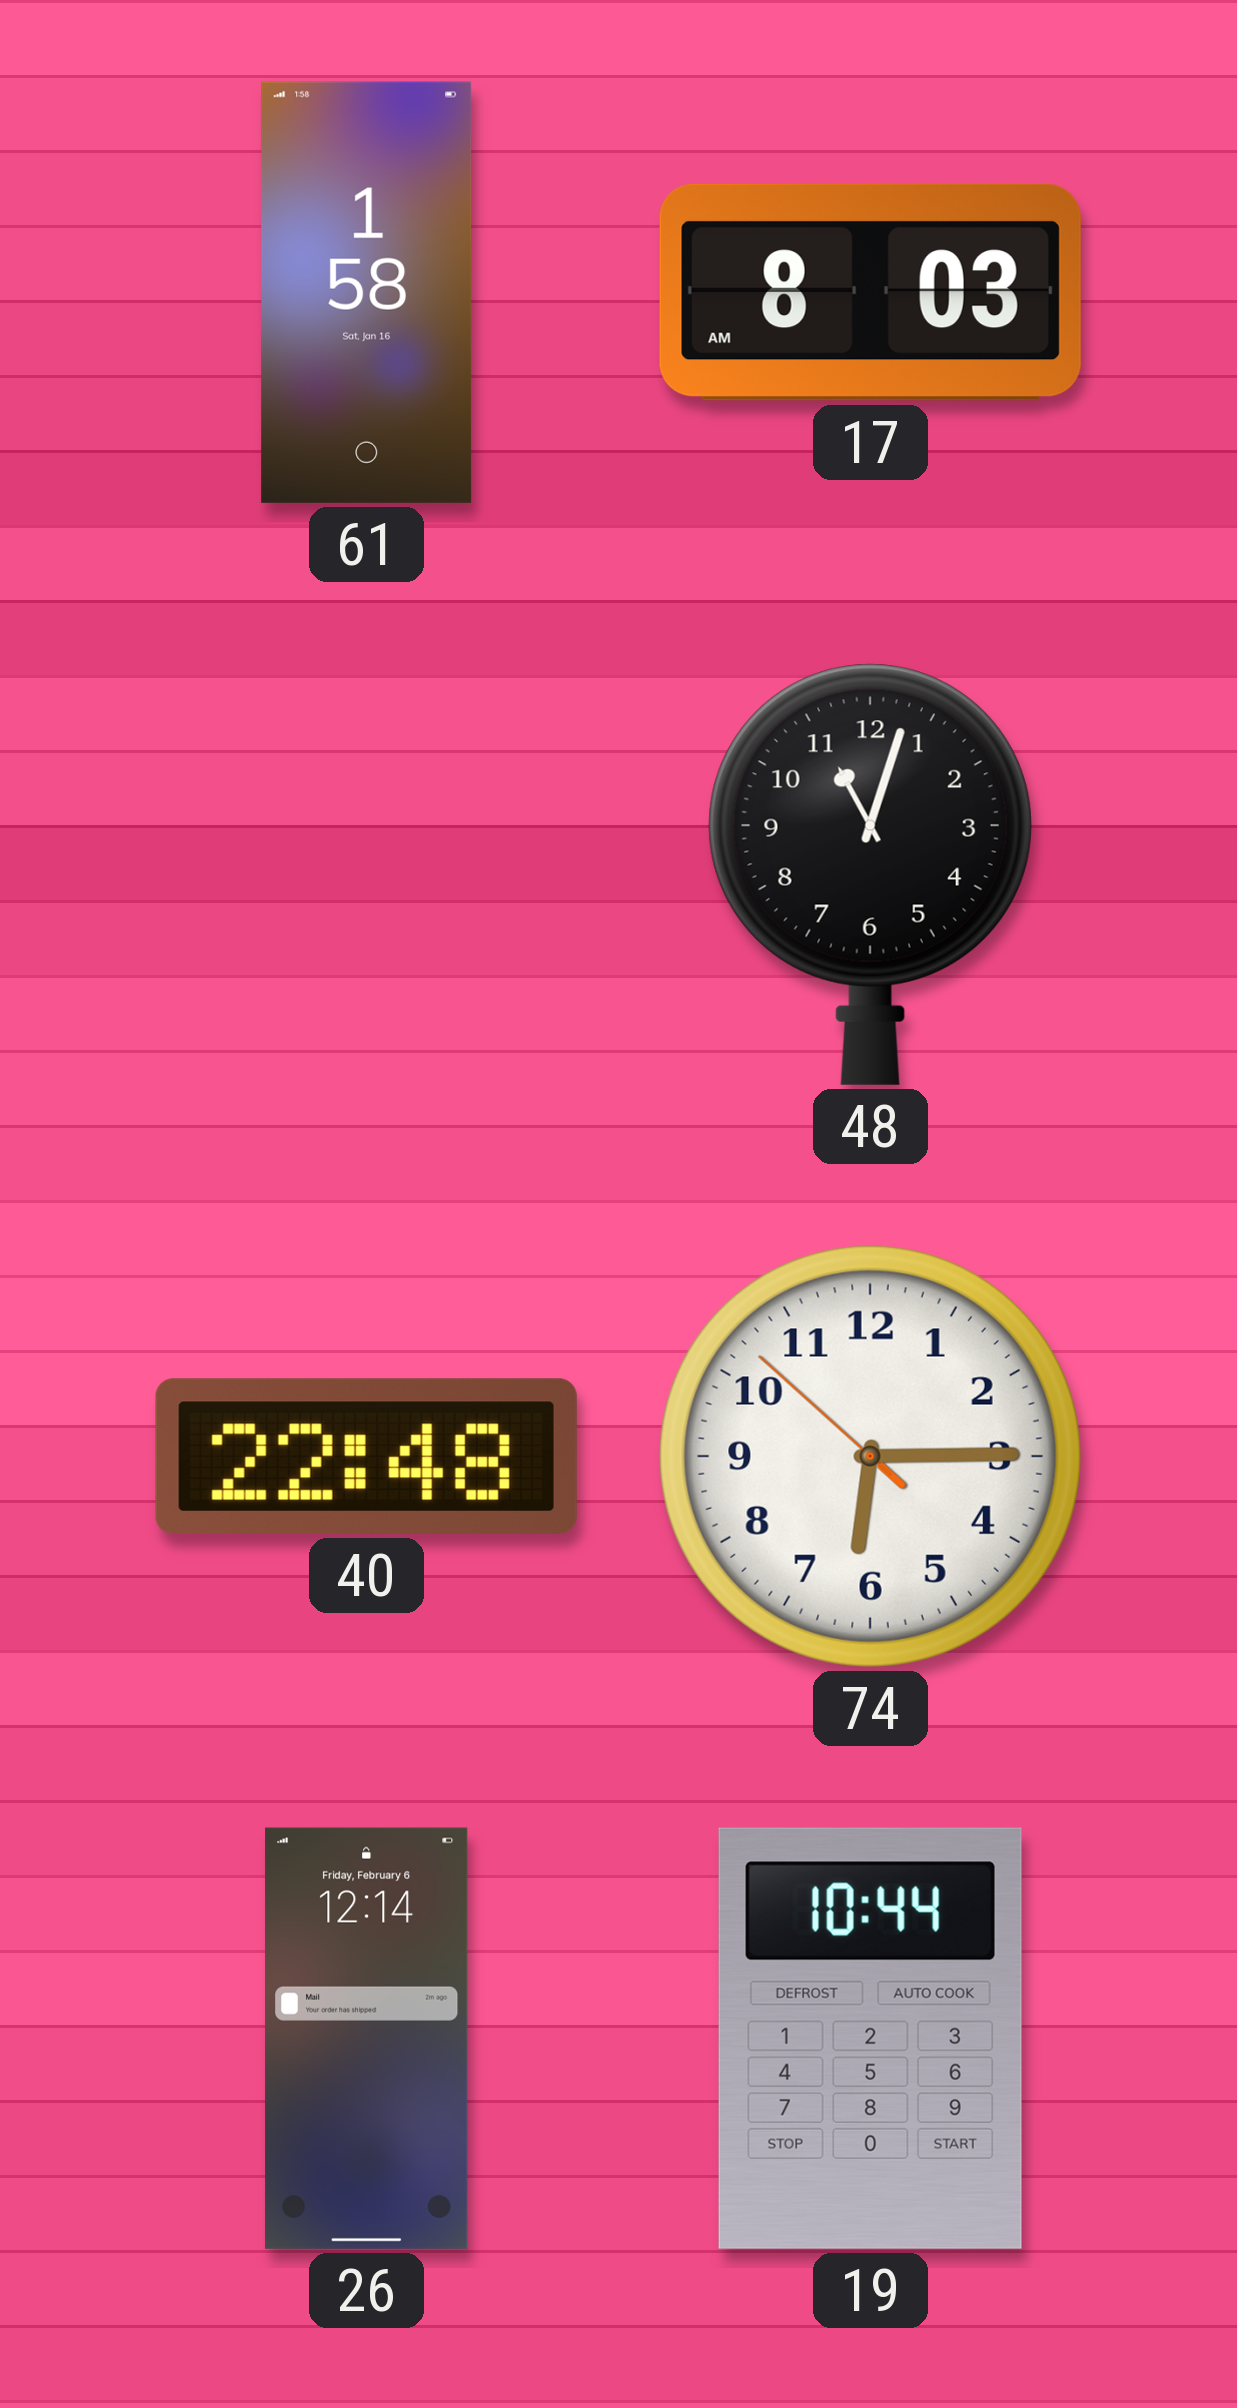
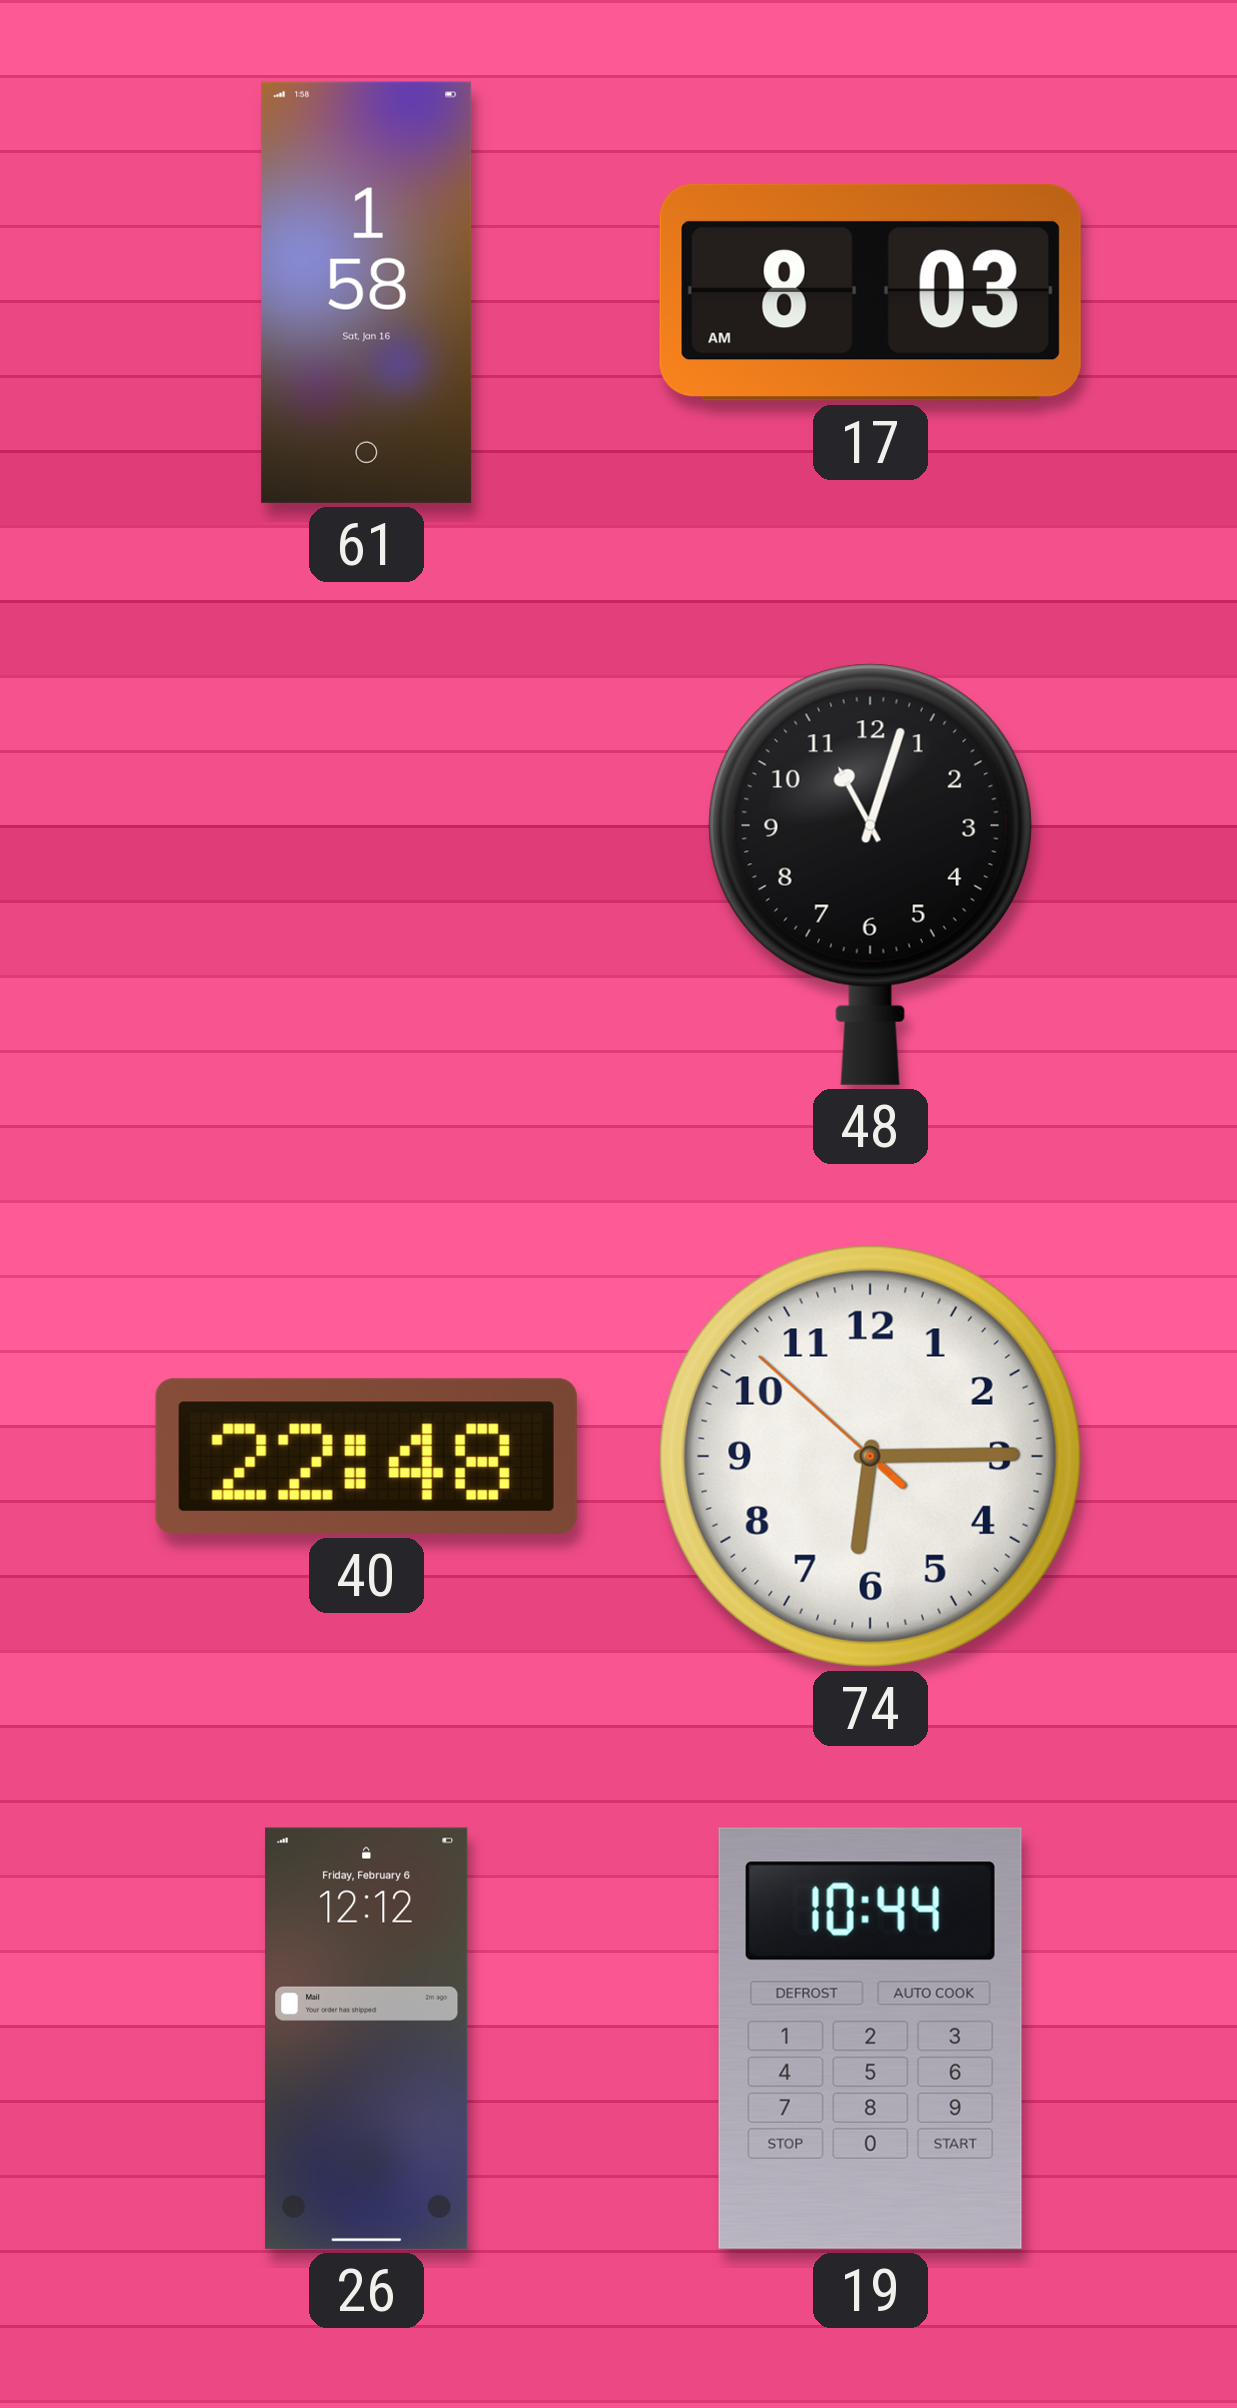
26: 12:14 -> 12:12 (367, 2038)
